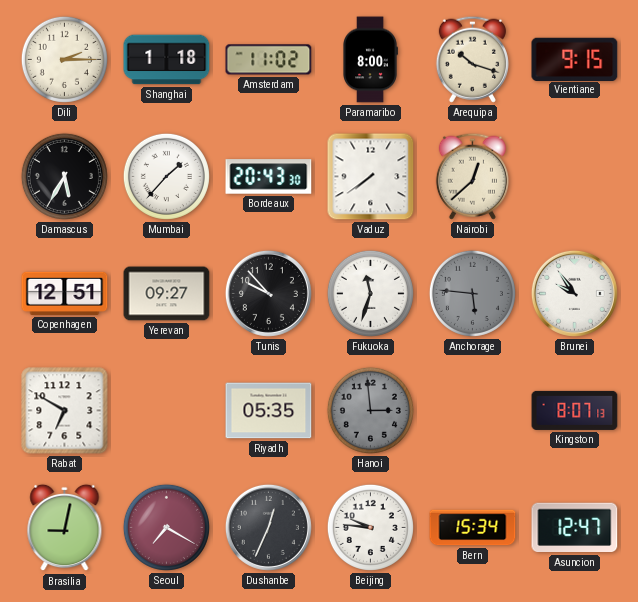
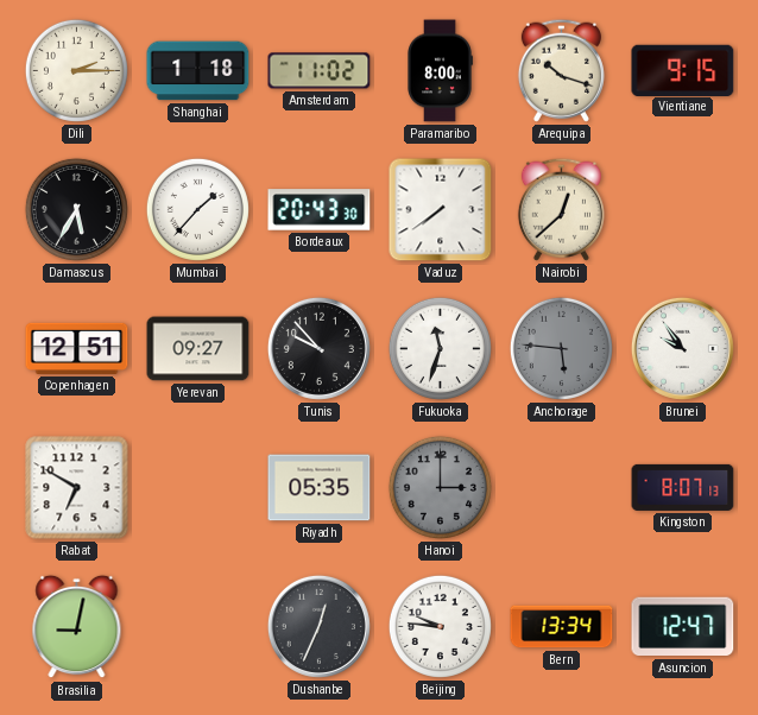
Hanoi: 2:59 -> 3:00 (440, 487)
Seoul: 7:20 -> none (166, 527)
Bern: 15:34 -> 13:34 (562, 627)
